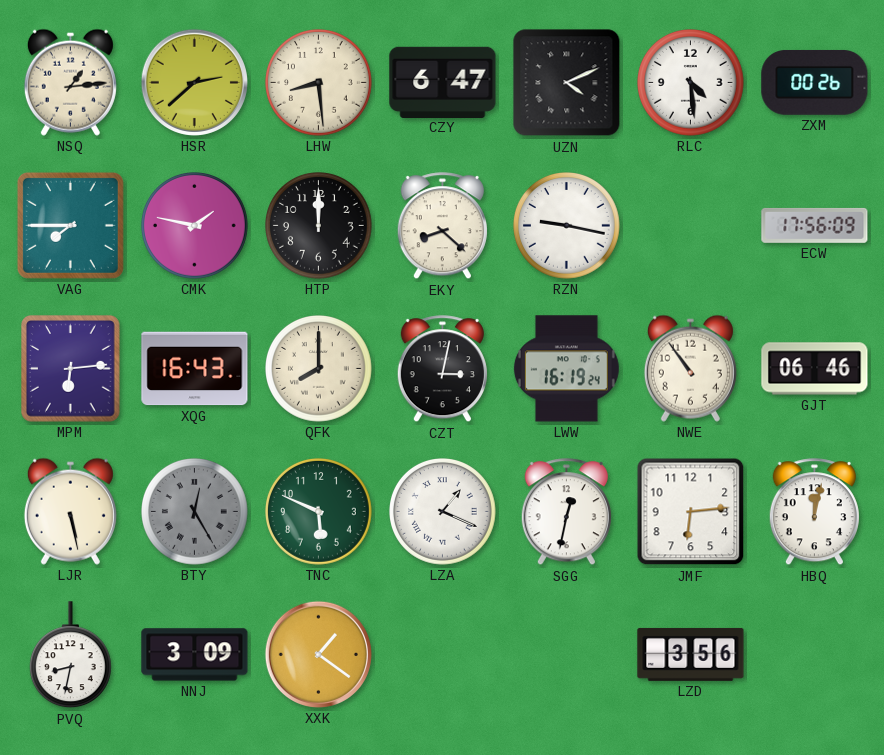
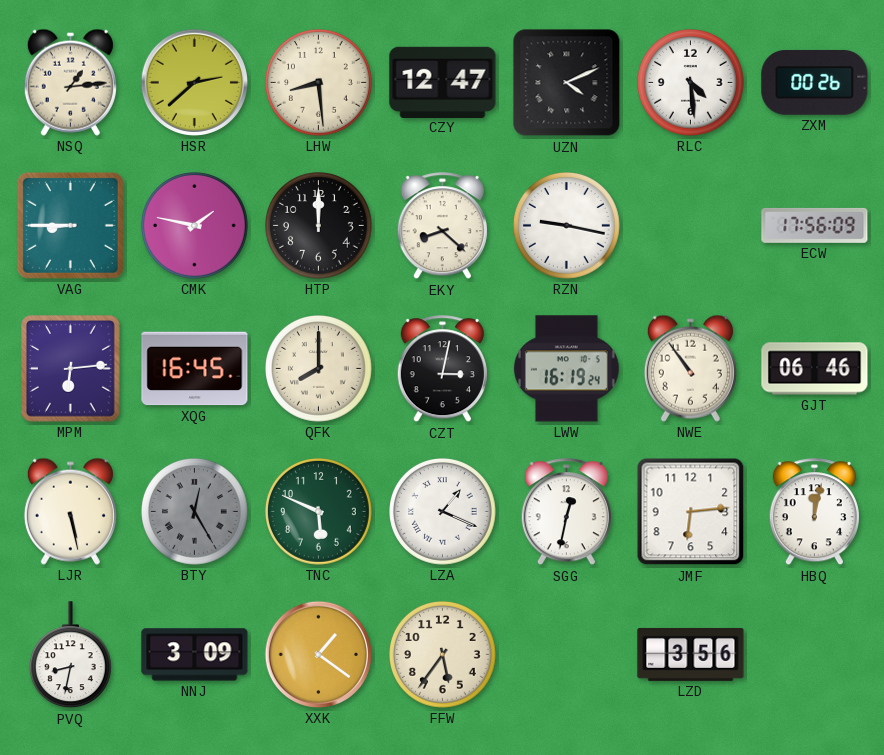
CZY: 6:47 -> 12:47 (443, 82)
VAG: 7:45 -> 8:45 (70, 225)
XQG: 16:43 -> 16:45 (195, 369)
FFW: none -> 5:36 (443, 655)
